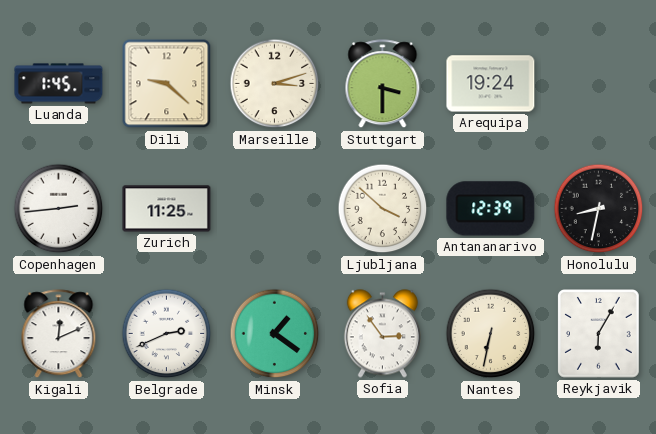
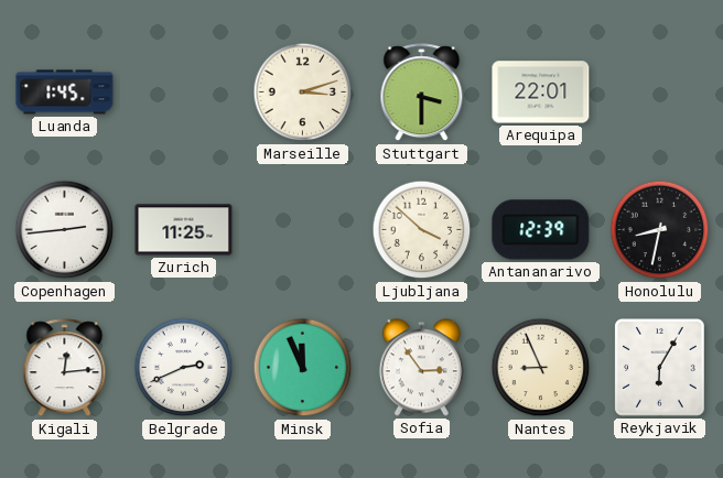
Dili: 9:22 -> none (167, 84)
Arequipa: 19:24 -> 22:01 (541, 93)
Kigali: 12:11 -> 12:14 (65, 368)
Minsk: 1:21 -> 11:56 (303, 368)
Nantes: 6:32 -> 8:56 (541, 368)
